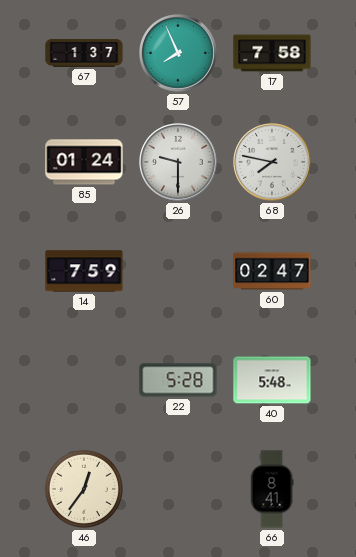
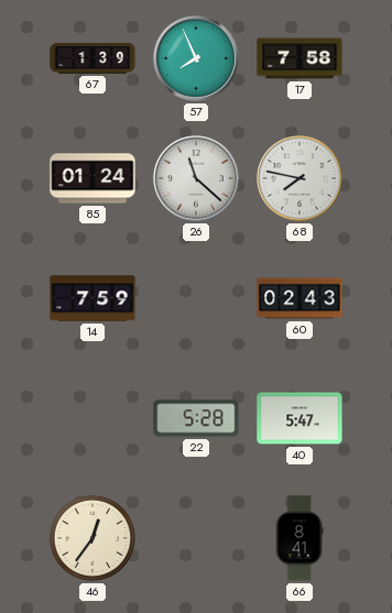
67: 1:37 -> 1:39 (92, 58)
26: 9:30 -> 11:22 (197, 179)
60: 02:47 -> 02:43 (300, 298)
40: 5:48 -> 5:47 (300, 418)
